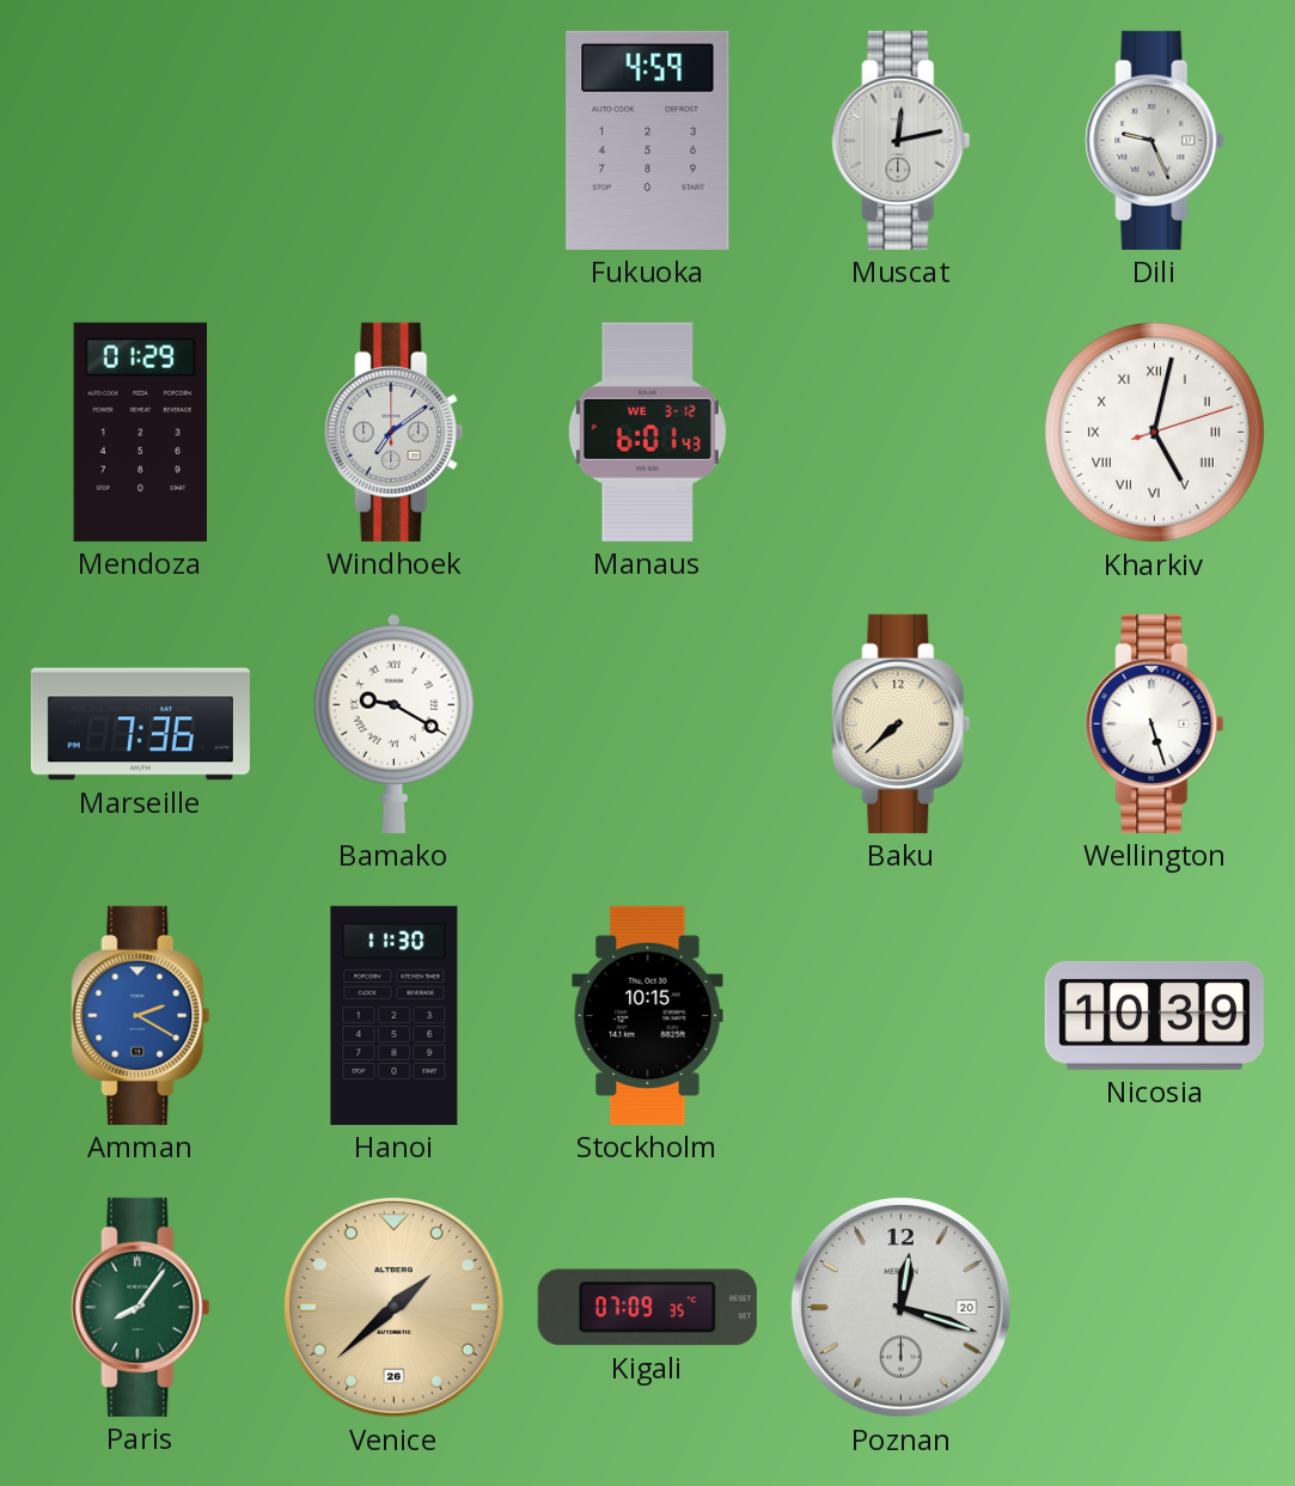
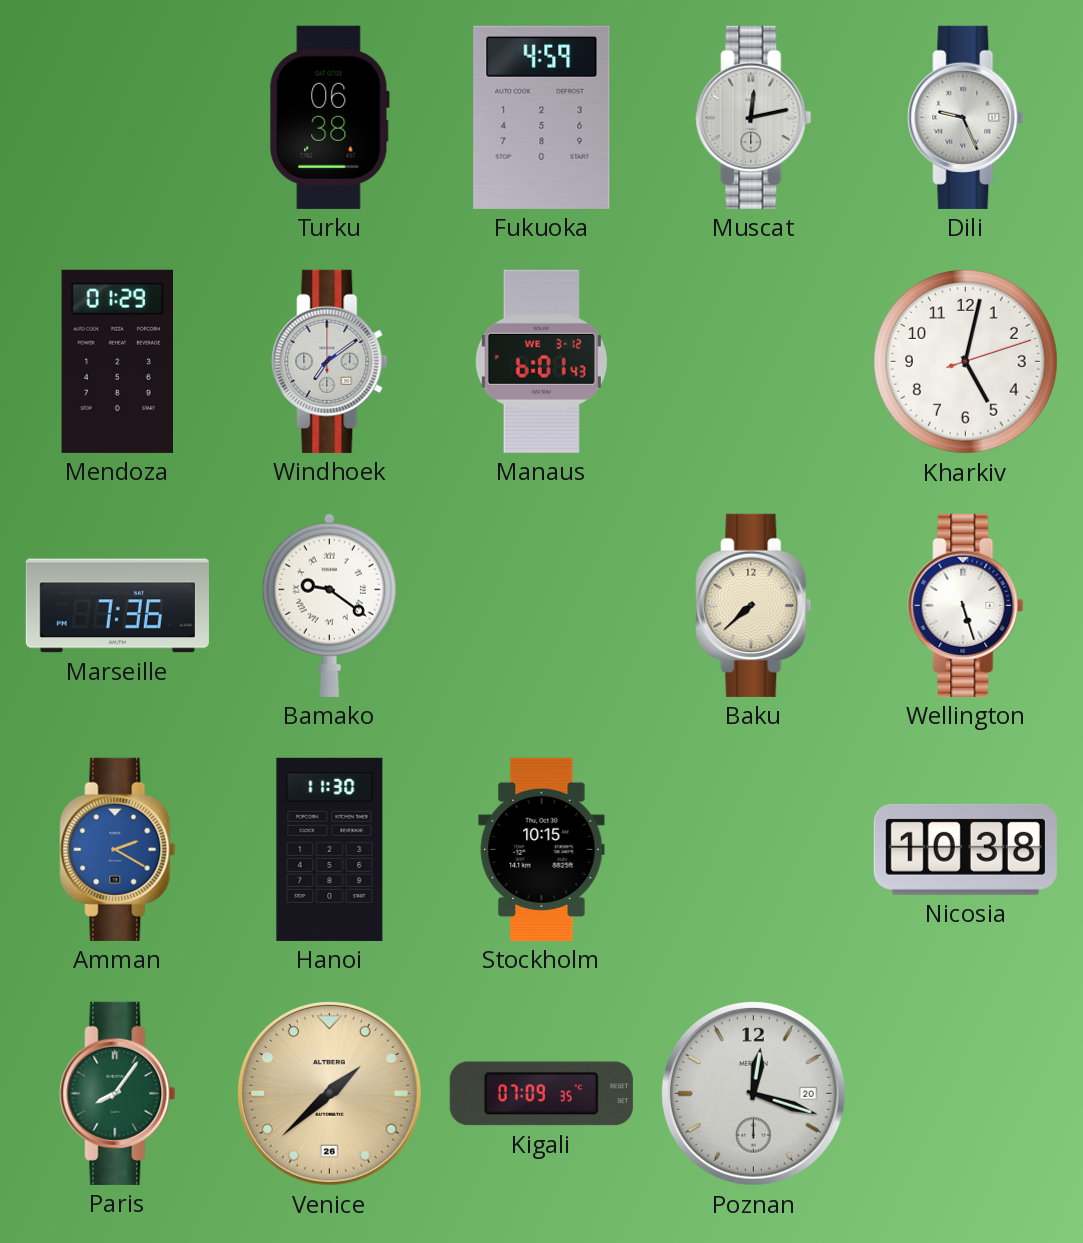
Turku: none -> 06:38 (329, 117)
Kharkiv numerals: Roman -> Arabic (966, 362)
Bamako: 9:20 -> 9:21 (329, 605)
Nicosia: 10:39 -> 10:38 (965, 849)
